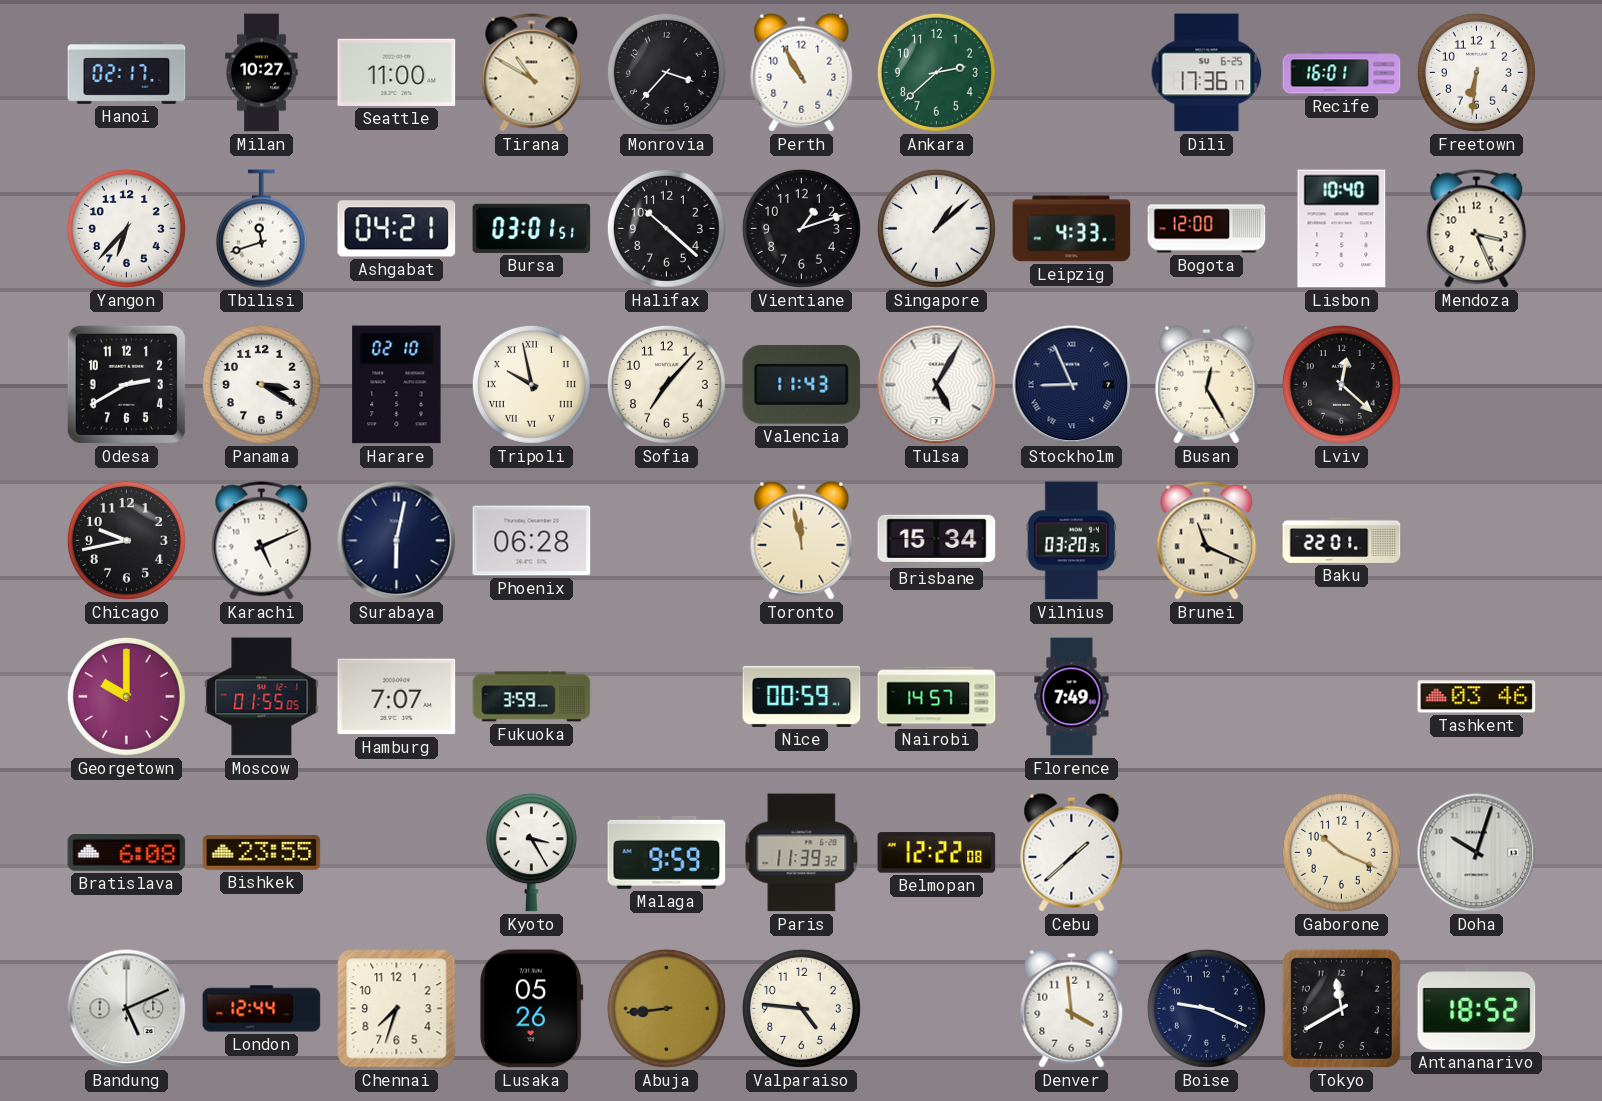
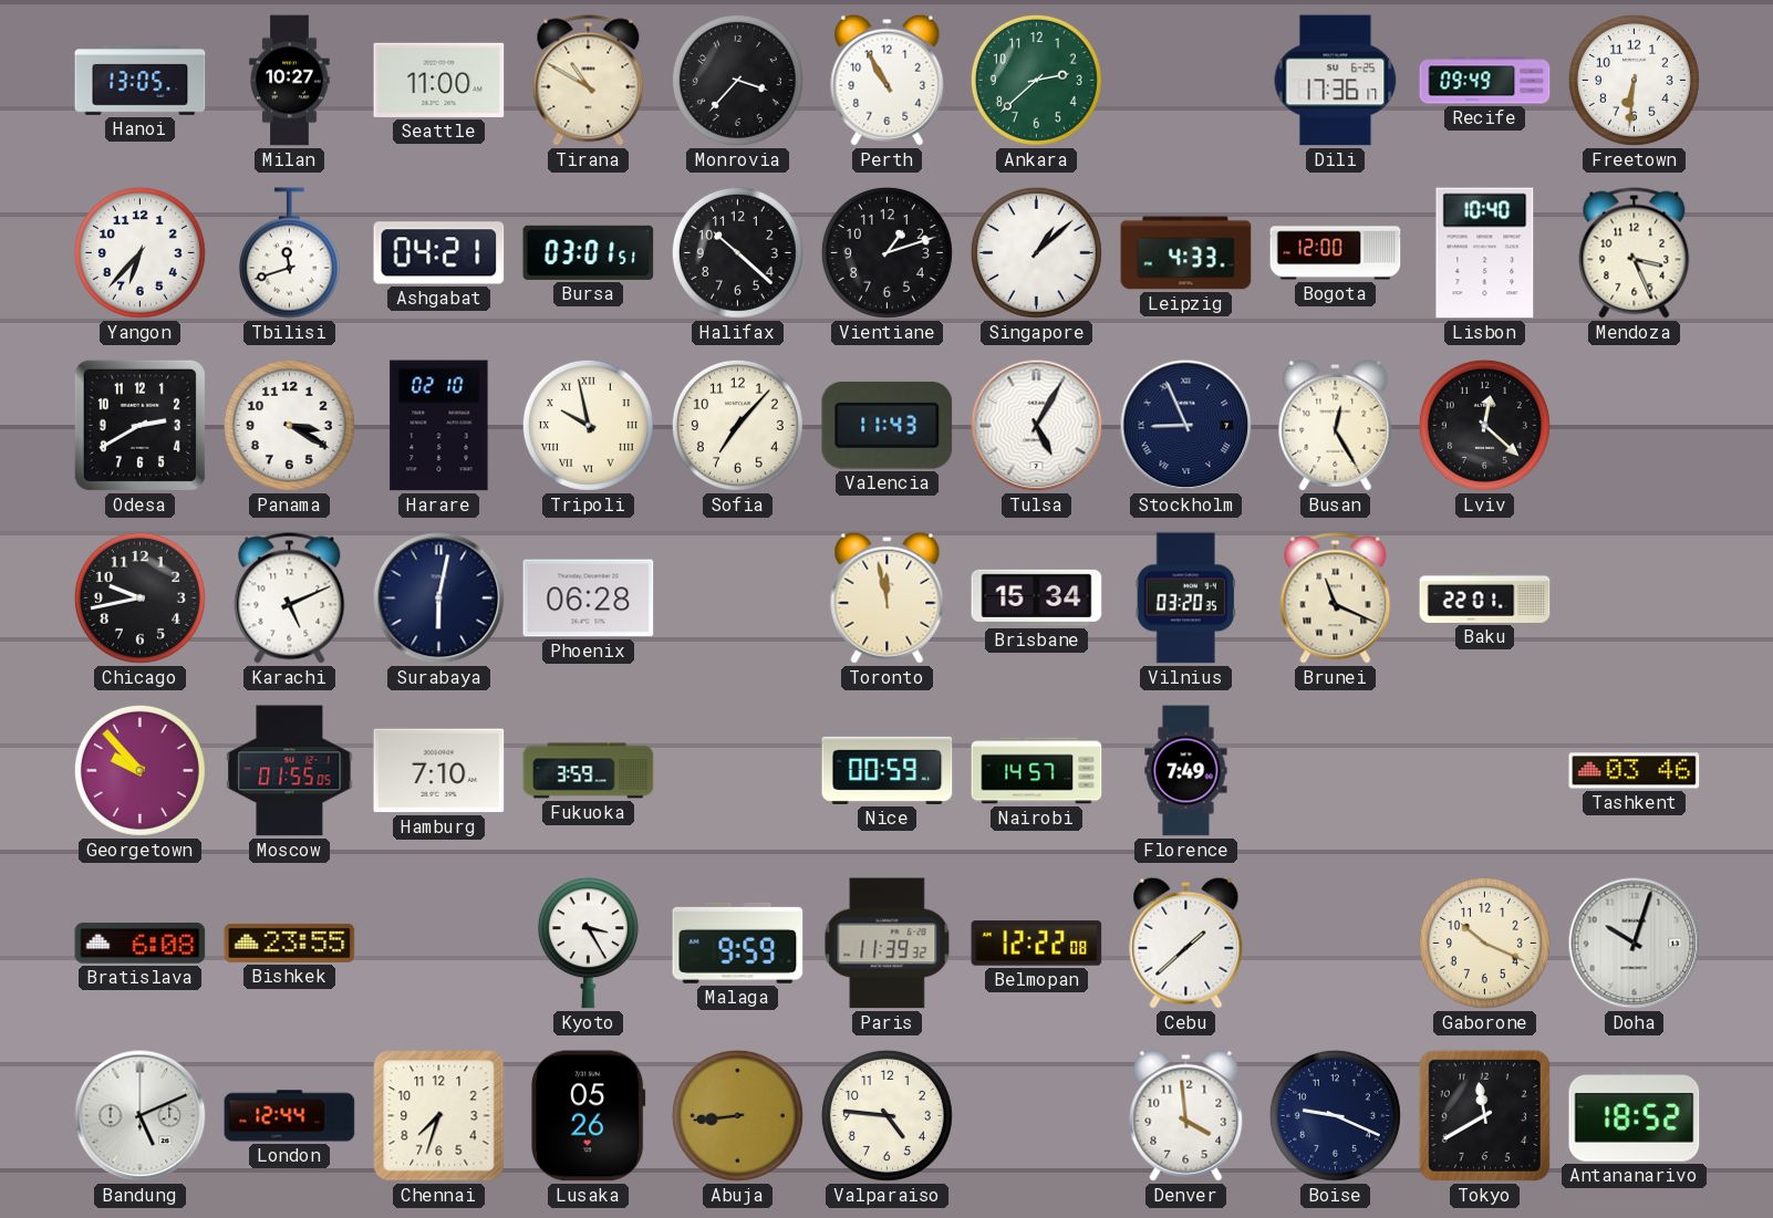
Hanoi: 02:17 -> 13:05 (141, 81)
Recife: 16:01 -> 09:49 (1485, 81)
Georgetown: 10:00 -> 9:53 (139, 770)
Hamburg: 7:07 -> 7:10 (439, 771)
